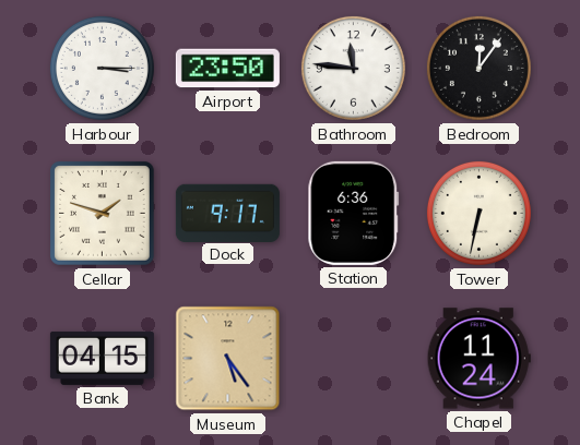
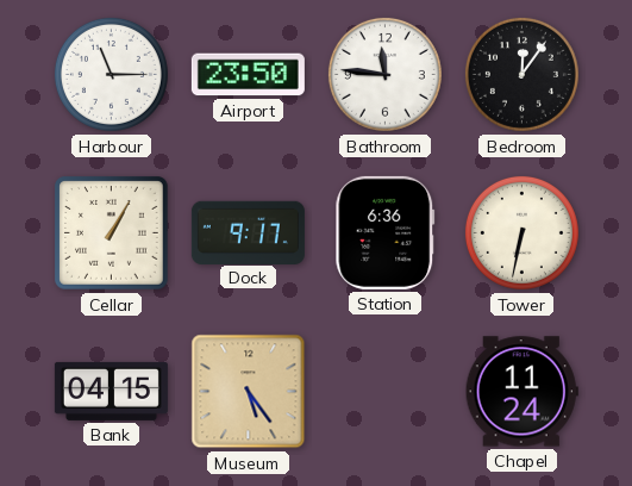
Harbour: 3:15 -> 11:15 (111, 74)
Cellar: 1:48 -> 1:05 (112, 233)
